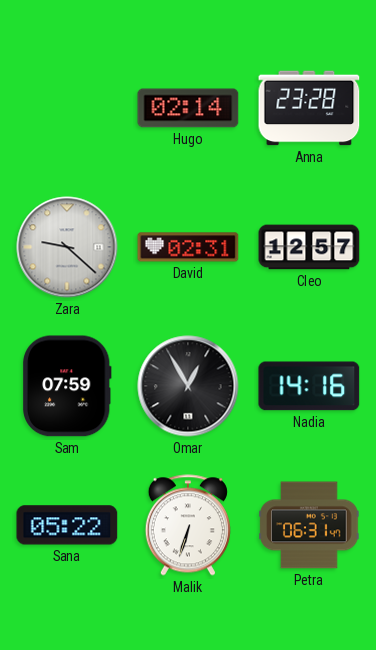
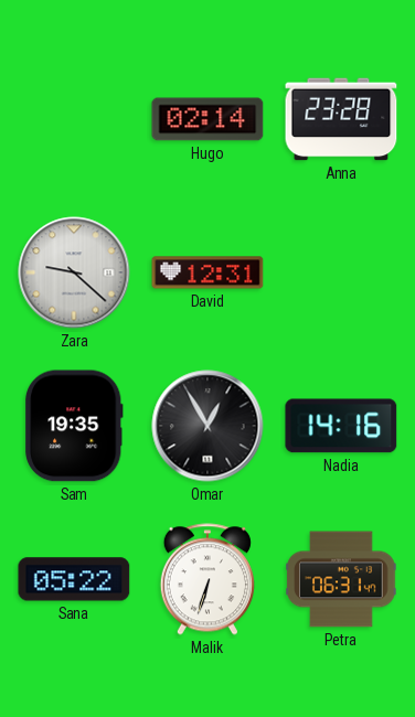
David: 02:31 -> 12:31 (208, 272)
Cleo: 12:57 -> none (309, 247)
Sam: 07:59 -> 19:35 (74, 426)
